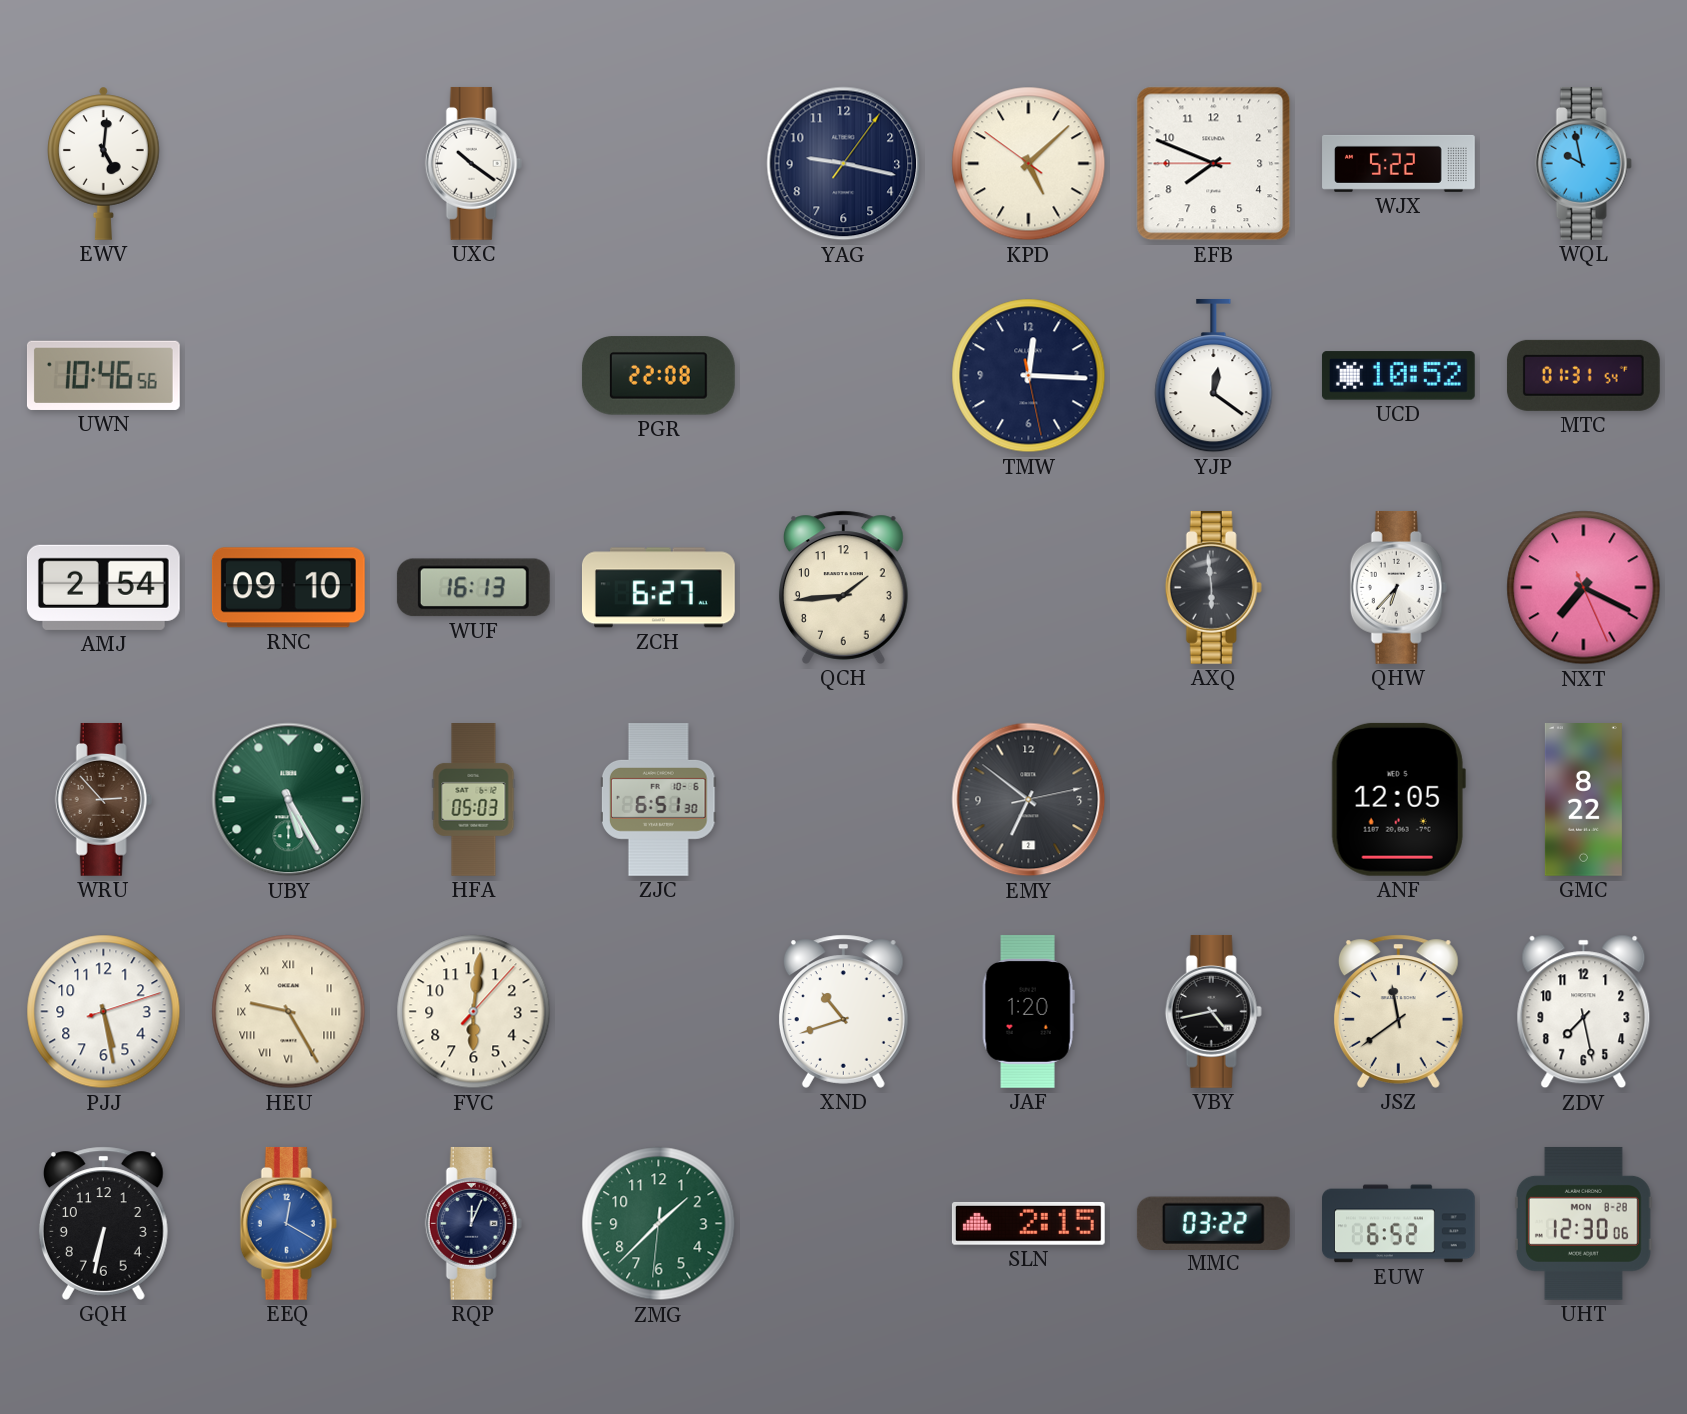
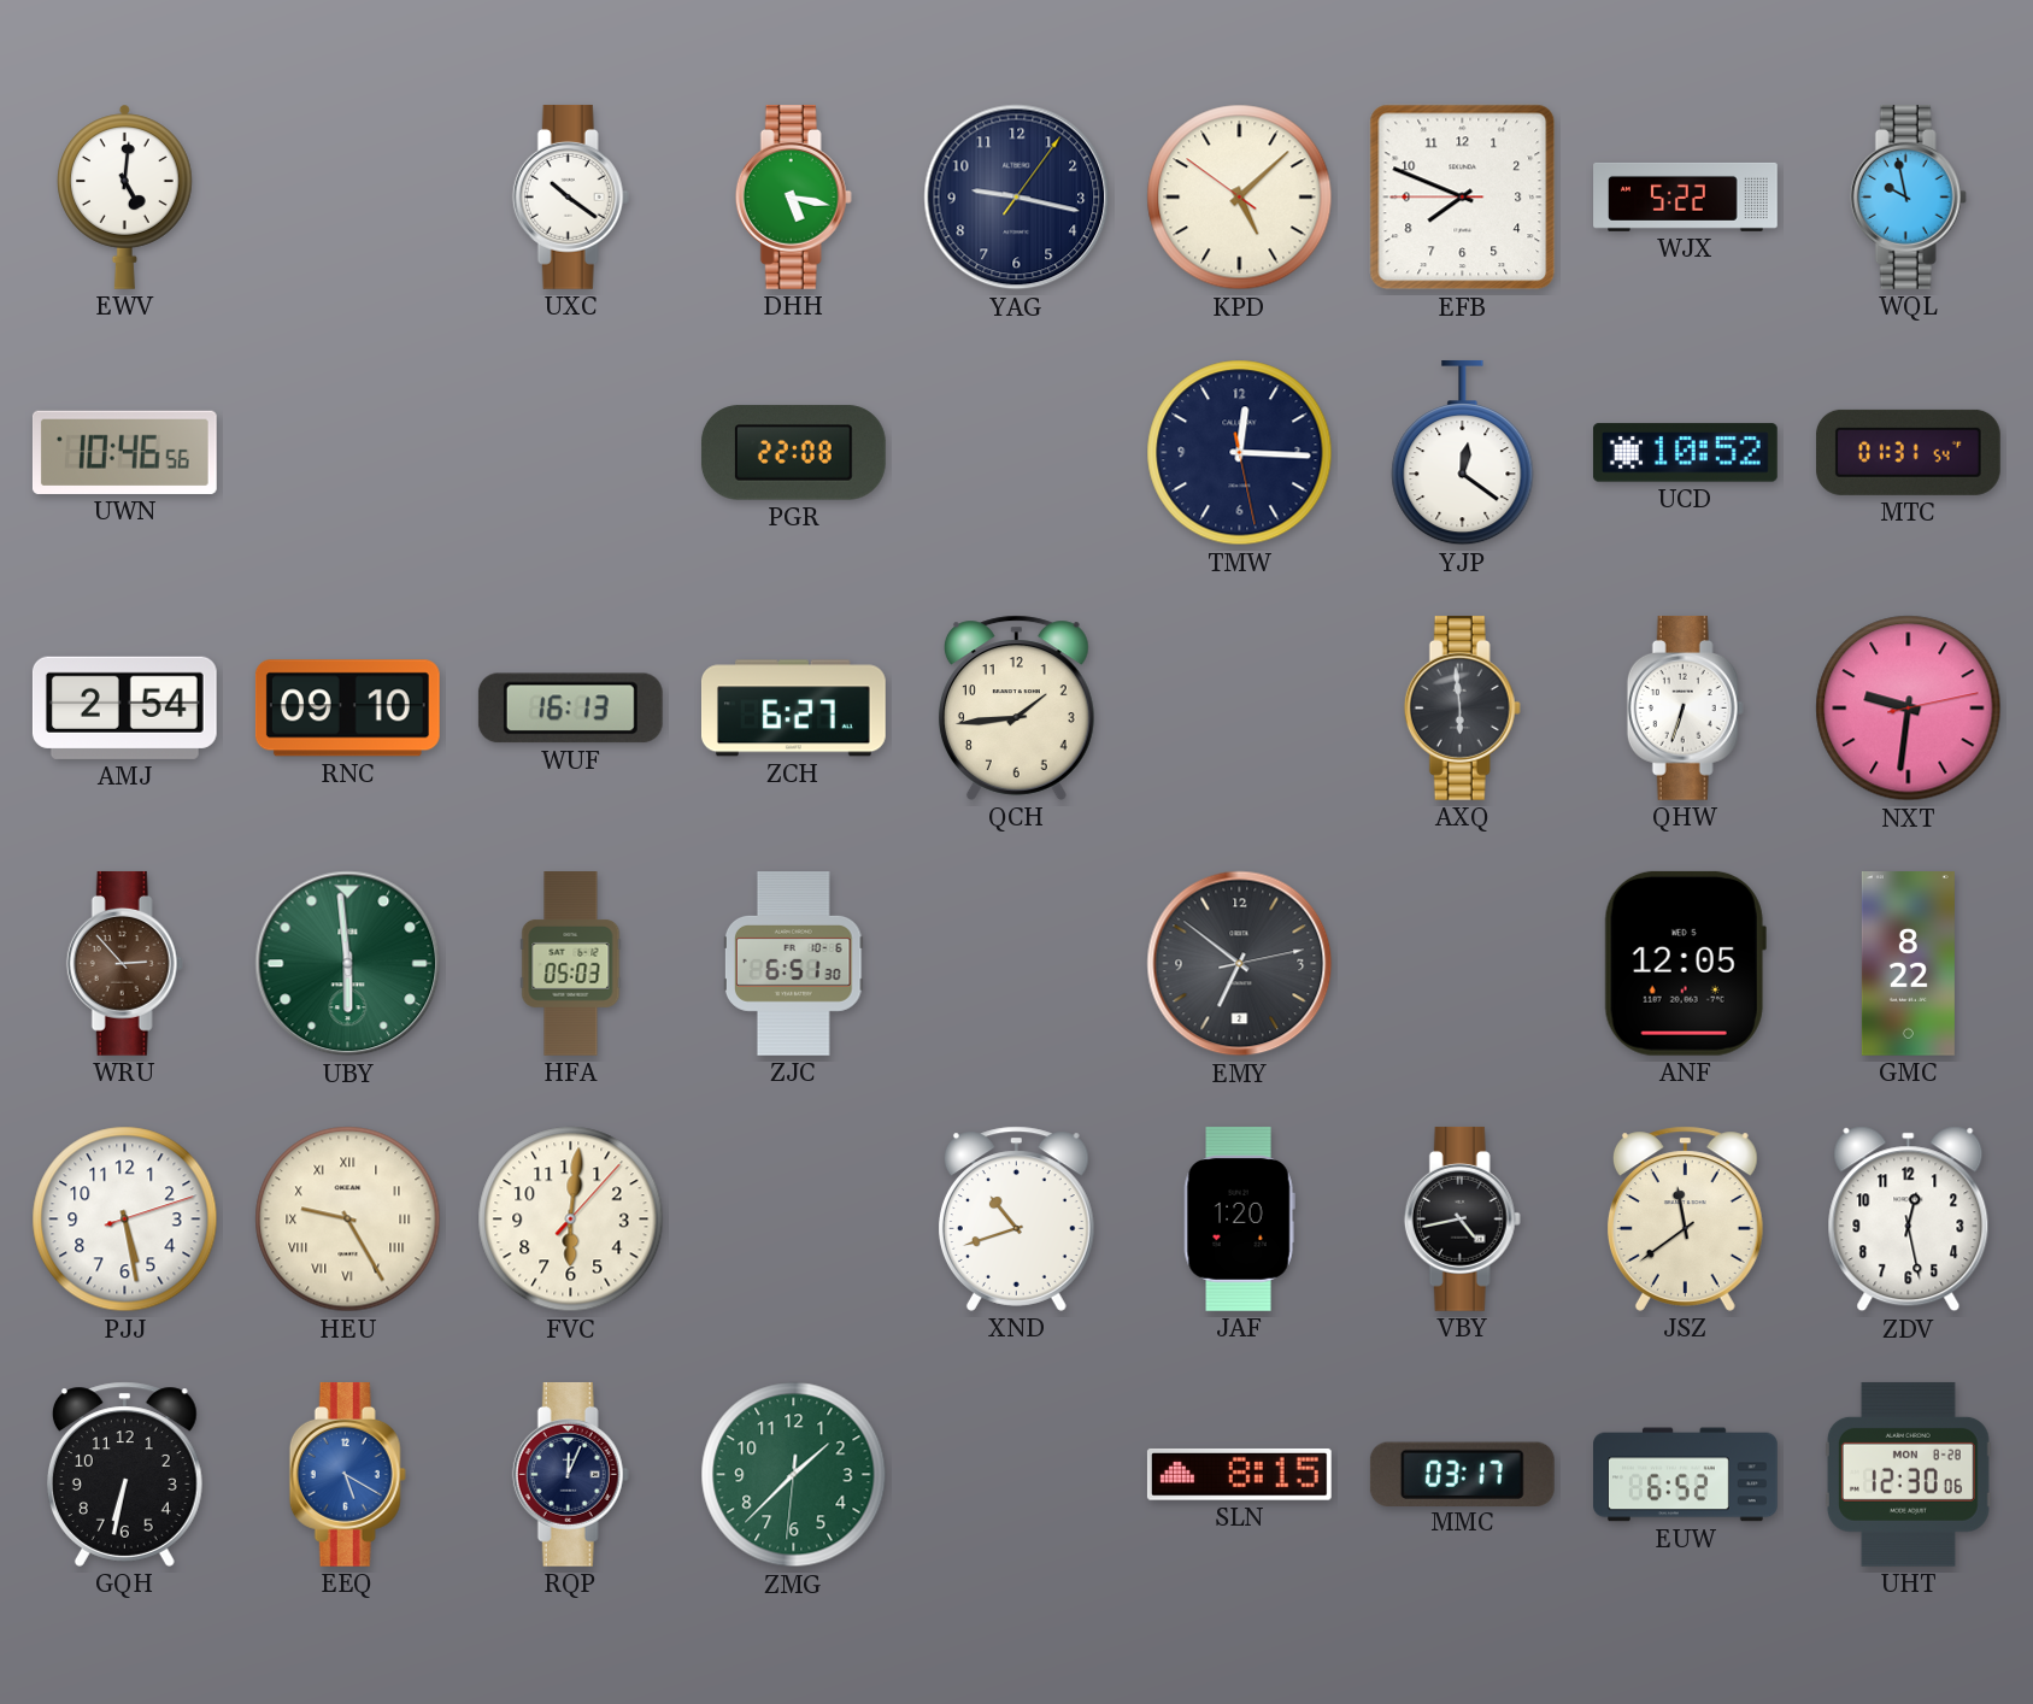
DHH: none -> 5:17 (793, 196)
QHW: 6:37 -> 6:33 (1685, 707)
NXT: 7:19 -> 9:31 (1909, 709)
UBY: 5:25 -> 5:59 (348, 964)
ZDV: 7:28 -> 12:28 (1909, 1220)
EEQ: 12:20 -> 5:20 (347, 1474)
SLN: 2:15 -> 8:15 (1239, 1474)
MMC: 03:22 -> 03:17 (1462, 1474)
